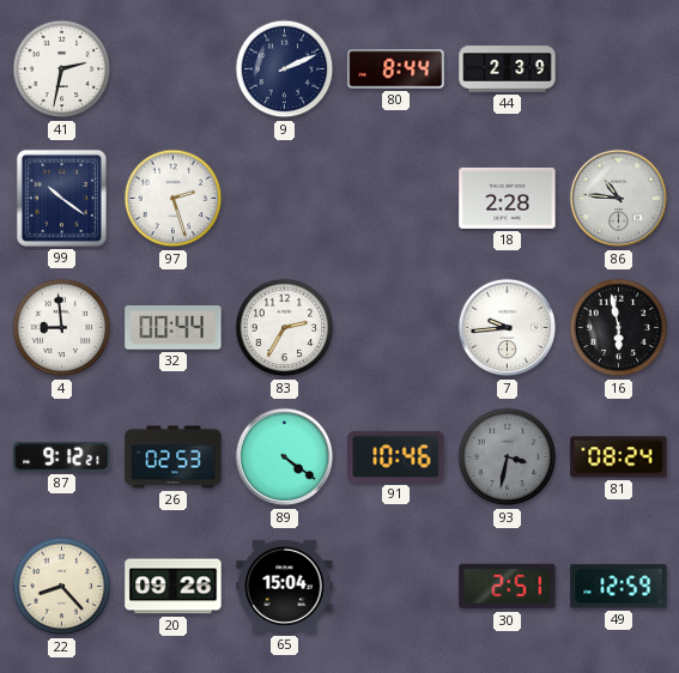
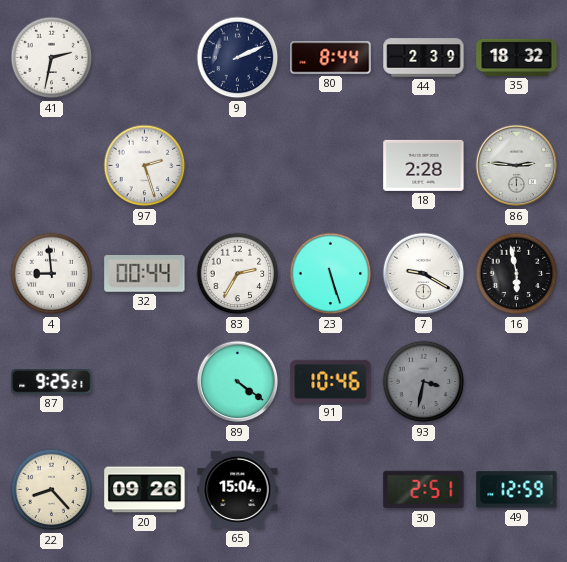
35: none -> 18:32 (517, 57)
99: 10:21 -> none (61, 198)
86: 10:46 -> 2:46 (517, 166)
23: none -> 5:27 (331, 274)
7: 9:44 -> 9:20 (424, 274)
87: 9:12 -> 9:25 (52, 382)
26: 02:53 -> none (174, 457)
81: 08:24 -> none (619, 457)
